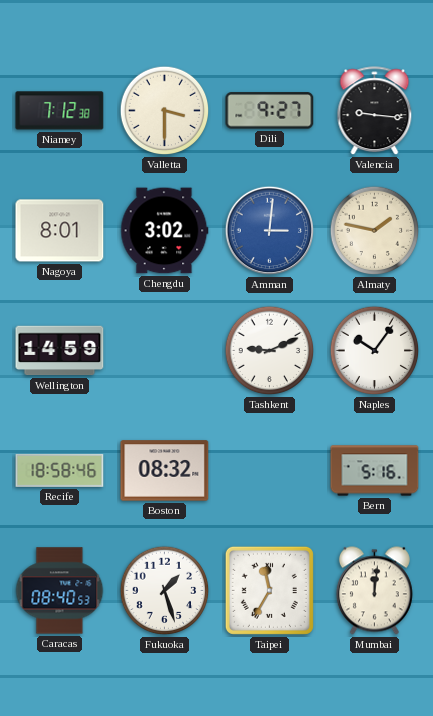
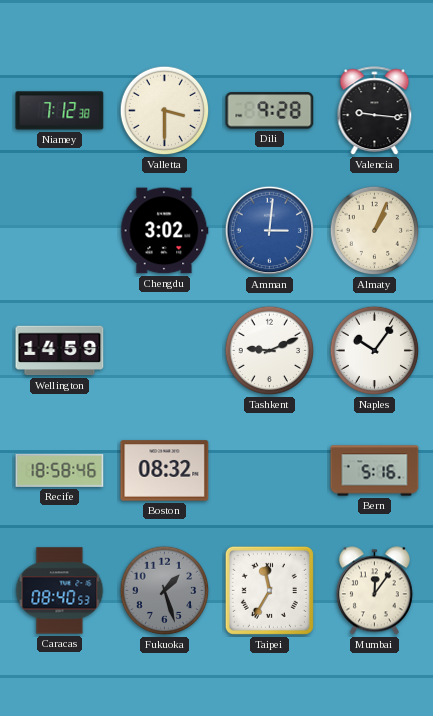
Dili: 9:27 -> 9:28 (270, 111)
Nagoya: 8:01 -> none (60, 231)
Almaty: 1:47 -> 1:04 (375, 231)
Fukuoka dial: white -> grey (165, 591)
Mumbai: 12:01 -> 12:06 (374, 591)
